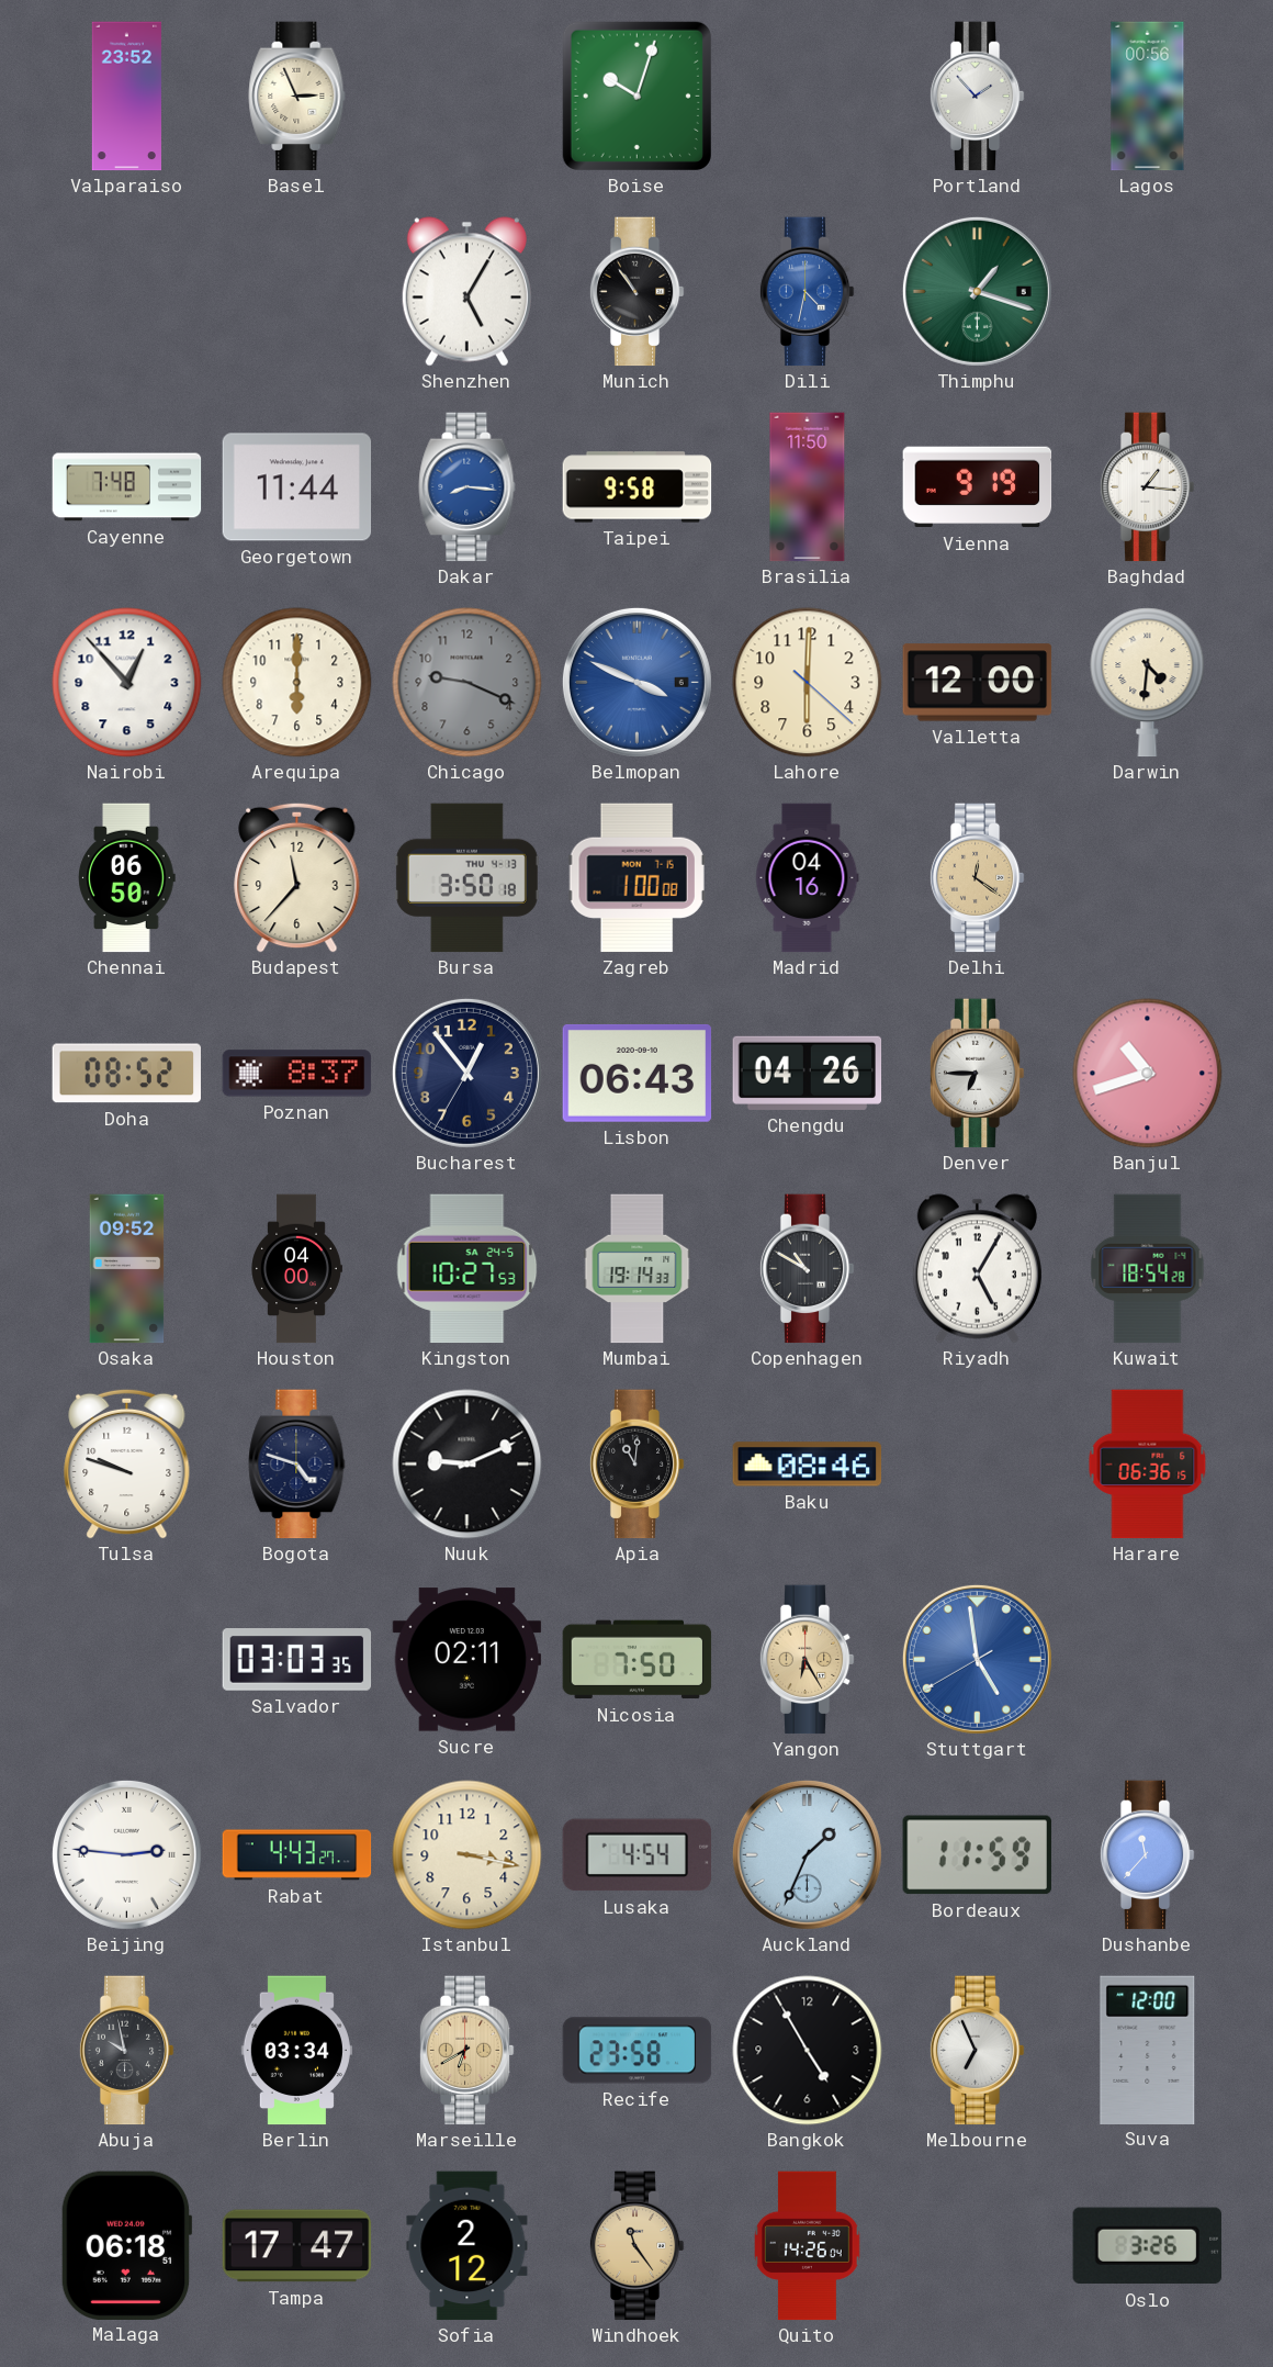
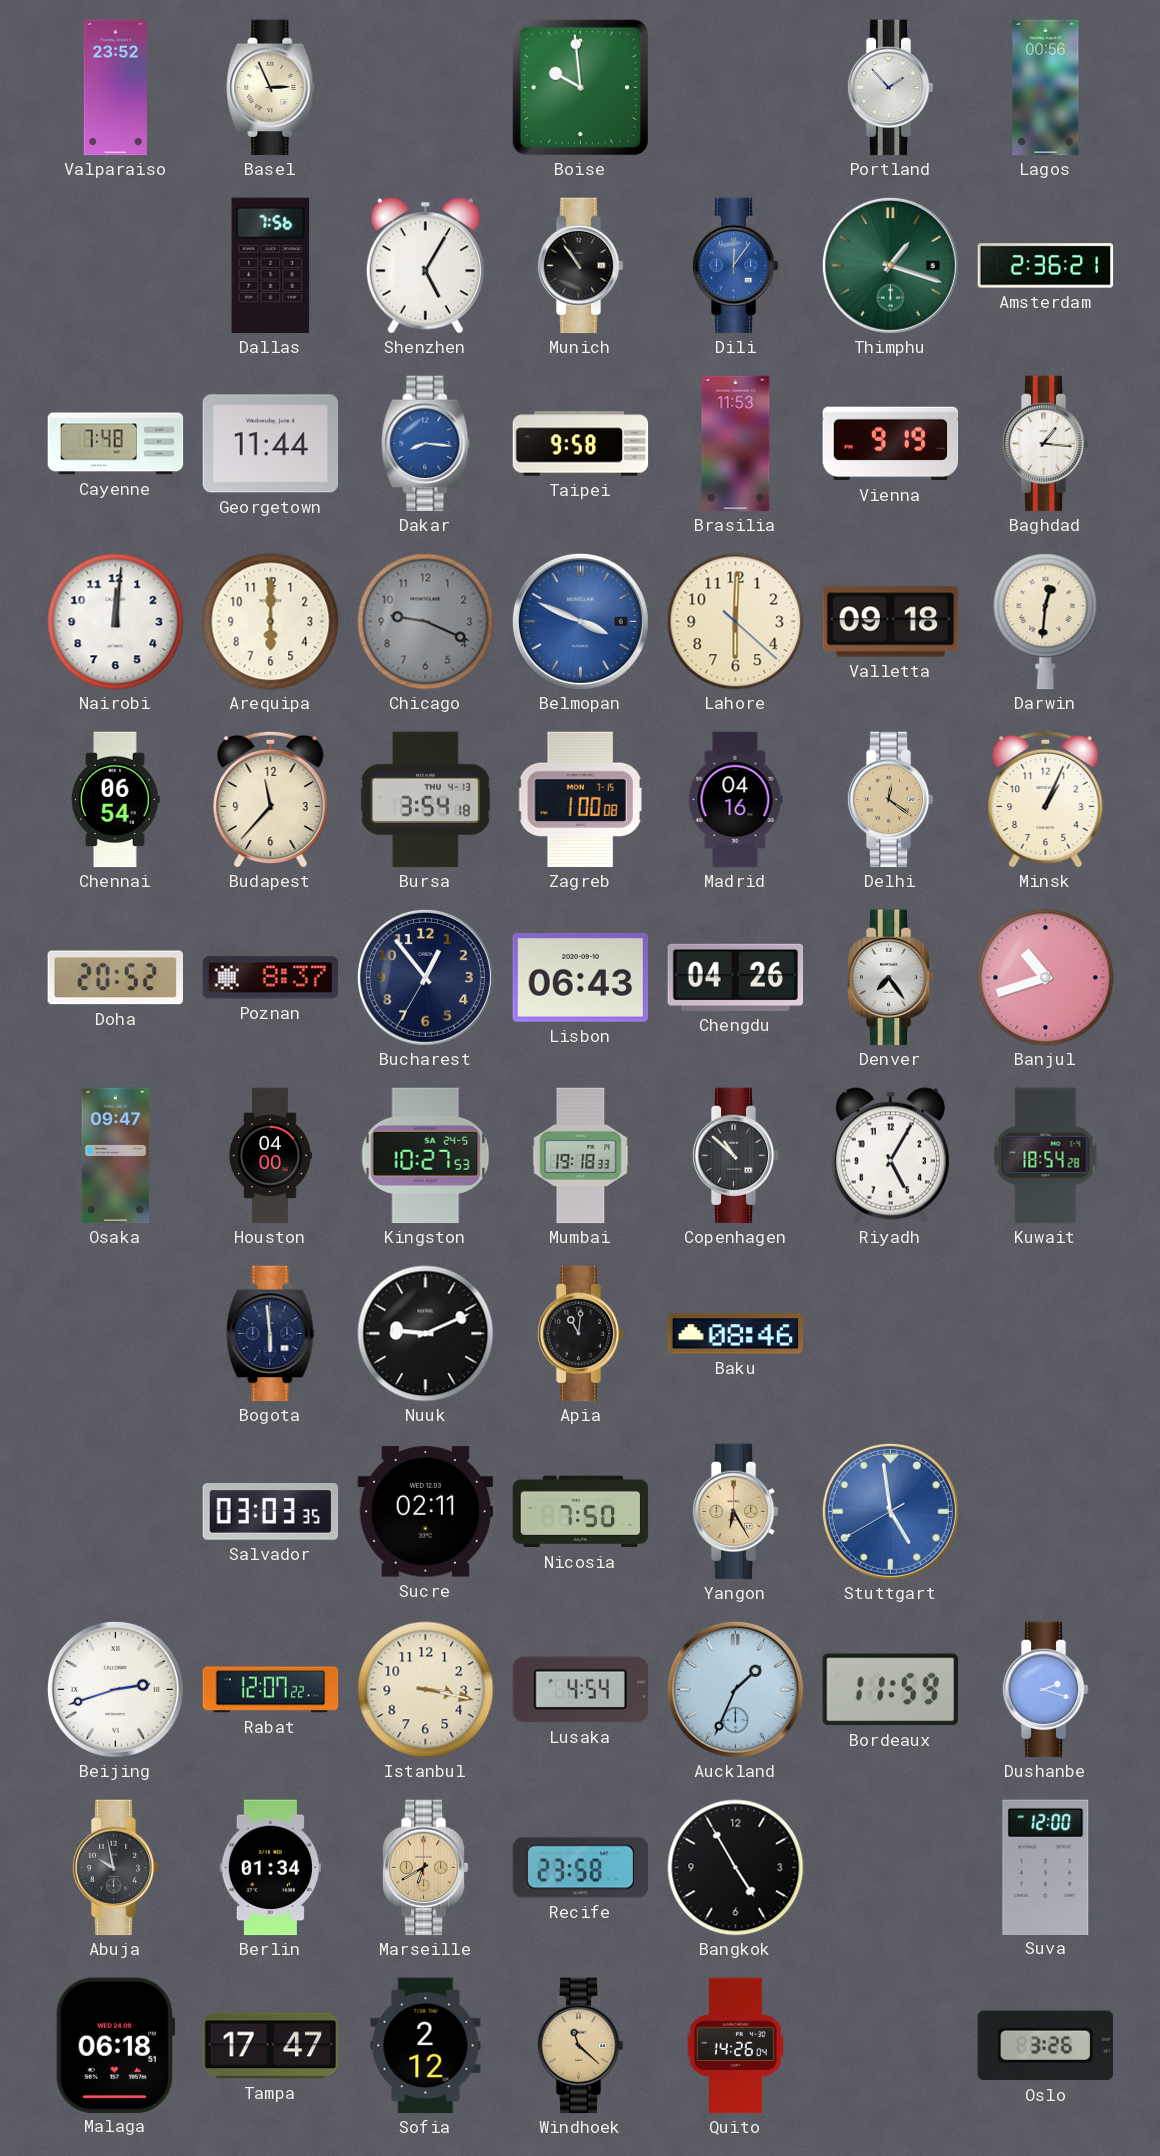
Boise: 10:03 -> 9:59 (580, 87)
Dallas: none -> 7:56 (271, 266)
Dili: 4:32 -> 12:06 (735, 266)
Amsterdam: none -> 2:36 (1046, 266)
Brasilia: 11:50 -> 11:53 (736, 444)
Nairobi: 12:53 -> 12:01 (116, 622)
Valletta: 12:00 -> 09:18 (891, 622)
Darwin: 4:31 -> 12:31 (1046, 622)
Chennai: 06:50 -> 06:54 (116, 800)
Bursa: 3:50 -> 3:54 (425, 800)
Minsk: none -> 1:04 (1046, 799)
Doha: 08:52 -> 20:52 (115, 978)
Denver: 6:45 -> 7:24 (890, 978)
Osaka: 09:52 -> 09:47 (116, 1156)
Mumbai: 19:14 -> 19:18 (581, 1156)
Copenhagen: 10:50 -> 10:52 (735, 1156)
Tulsa: 9:48 -> none (127, 1463)
Bogota: 4:48 -> 5:59 (271, 1334)
Harare: 06:36 -> none (1148, 1465)
Beijing: 2:46 -> 2:42 (115, 1689)
Rabat: 4:43 -> 12:07 (271, 1690)
Dushanbe: 11:37 -> 2:18 (1045, 1690)
Berlin: 03:34 -> 01:34 (270, 1868)
Melbourne: 6:56 -> none (977, 2051)
Windhoek: 11:24 -> 11:22 (580, 2046)
